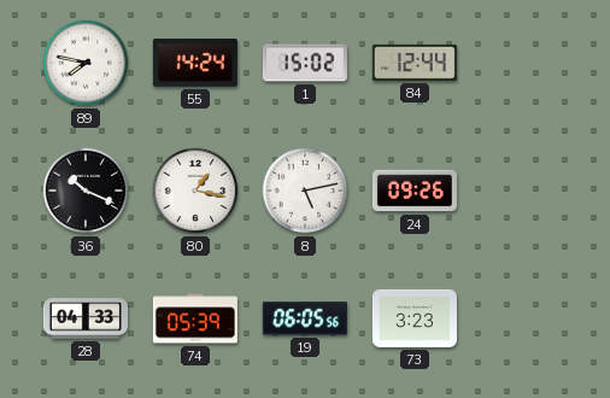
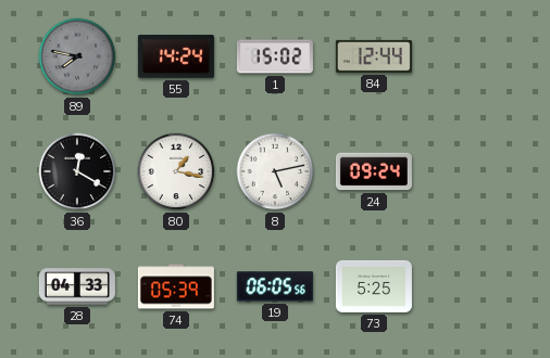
89 dial: white -> grey (77, 56)
36: 10:19 -> 12:20 (77, 171)
24: 09:26 -> 09:24 (374, 171)
73: 3:23 -> 5:25 (374, 286)
